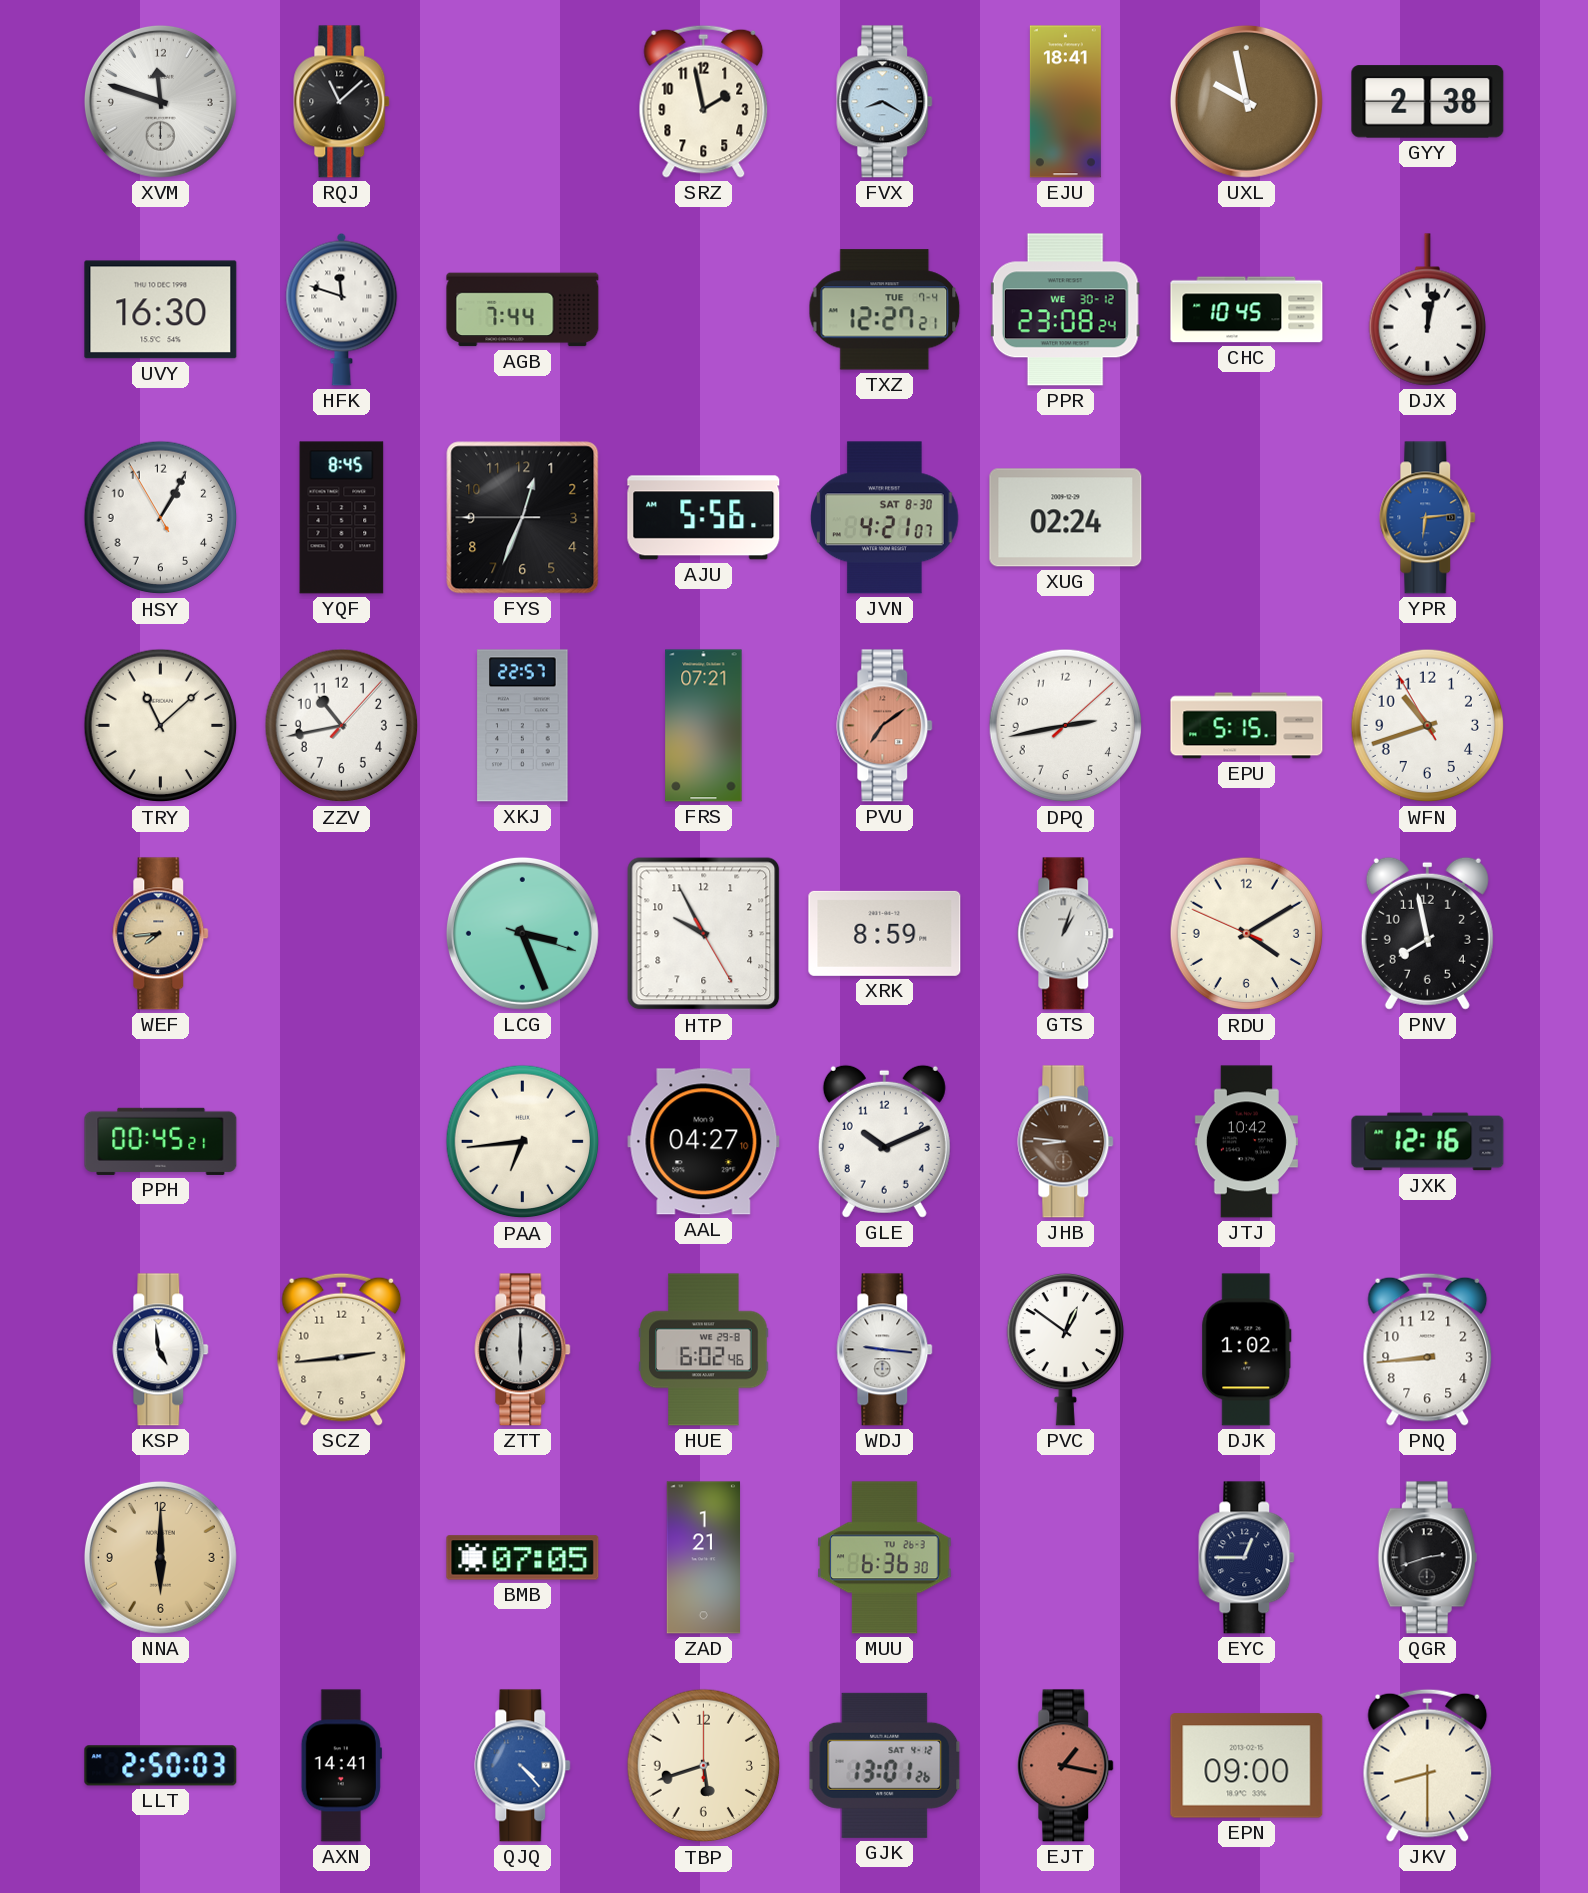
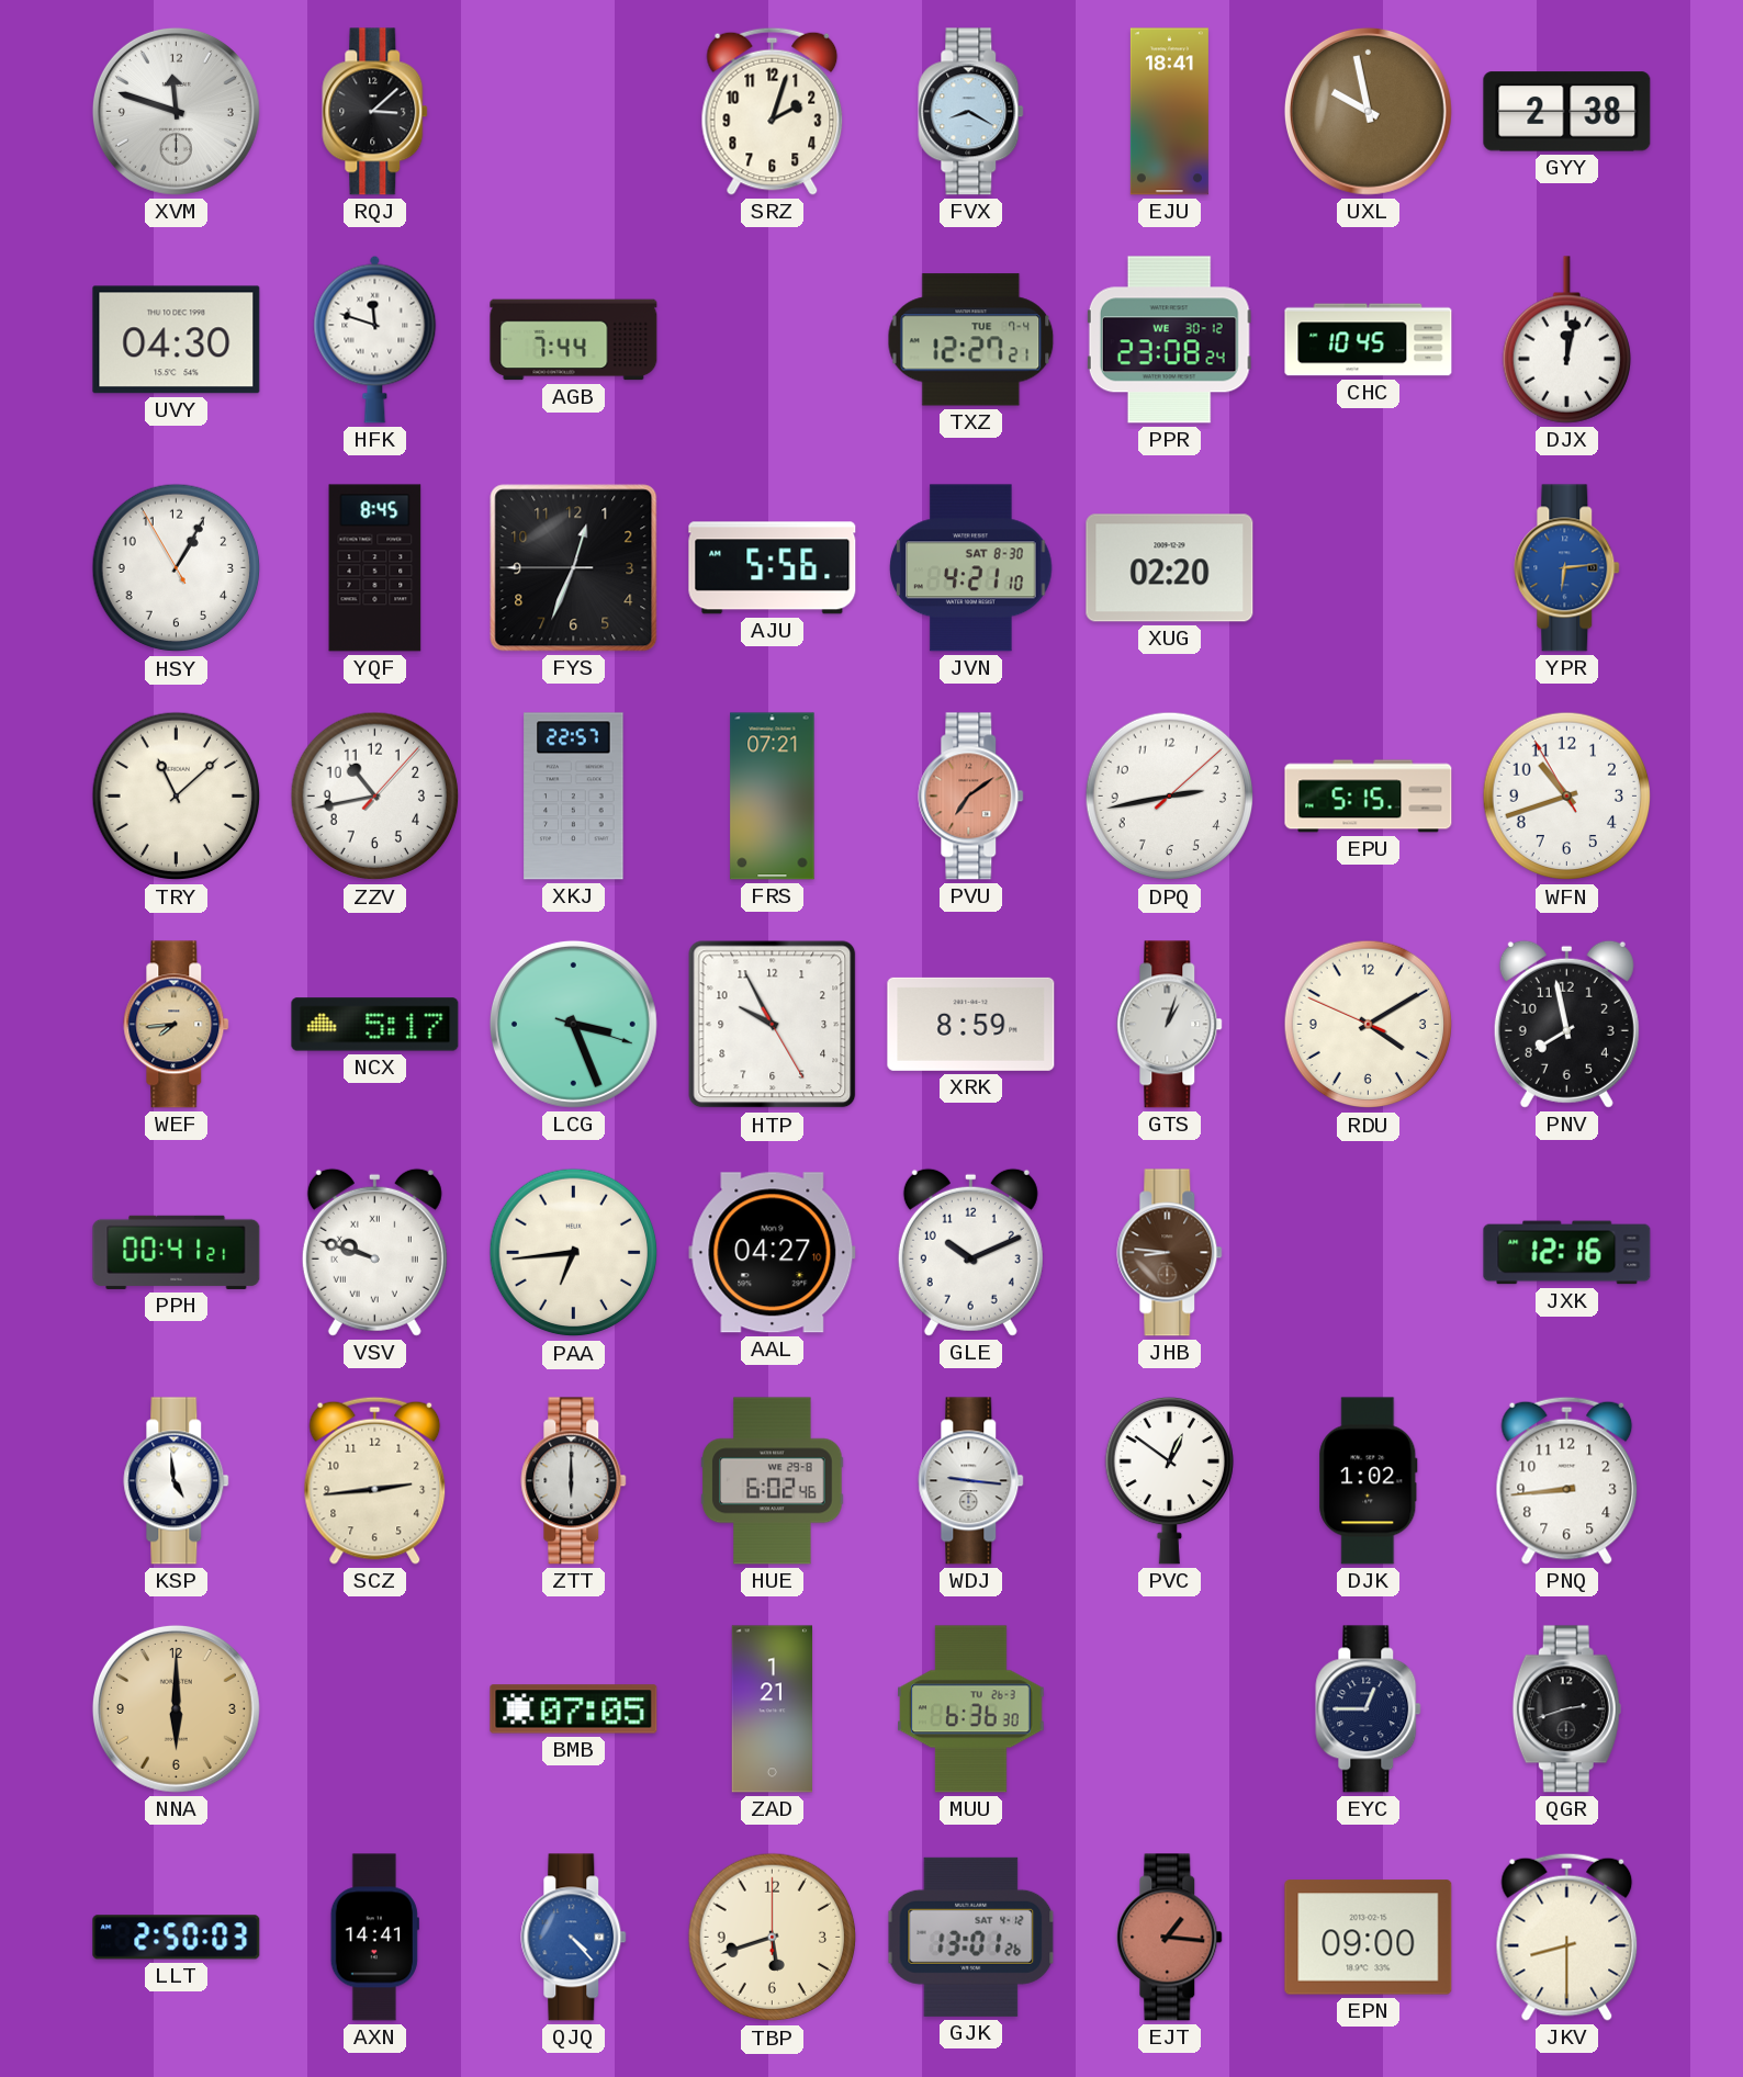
RQJ: 11:08 -> 3:08 (375, 112)
SRZ: 1:58 -> 2:03 (773, 111)
UVY: 16:30 -> 04:30 (177, 340)
JVN: 4:21:07 -> 4:21:10 (971, 568)
XUG: 02:24 -> 02:20 (1170, 568)
NCX: none -> 5:17 (375, 1025)
PPH: 00:45 -> 00:41 (177, 1252)
VSV: none -> 9:48 (374, 1252)
JTJ: 10:42 -> none (1246, 1142)
EJT: 1:17 -> 1:16 (1170, 1938)
